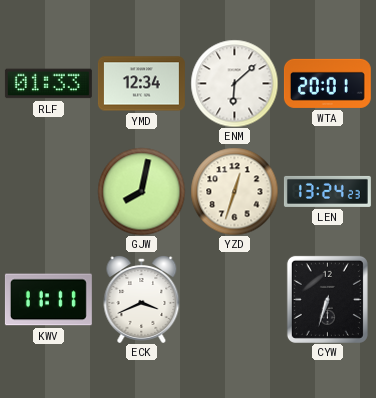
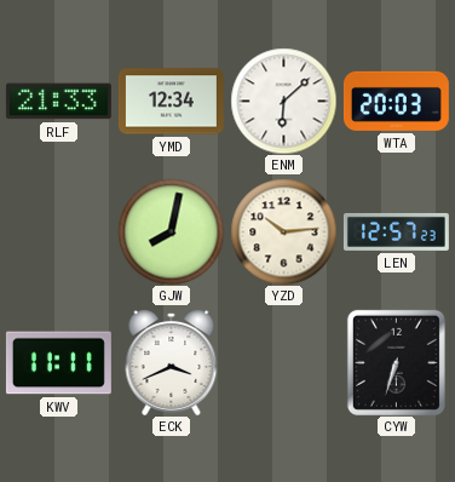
RLF: 01:33 -> 21:33 (58, 102)
WTA: 20:01 -> 20:03 (396, 101)
YZD: 12:33 -> 10:14 (283, 231)
LEN: 13:24 -> 12:57 (396, 231)
